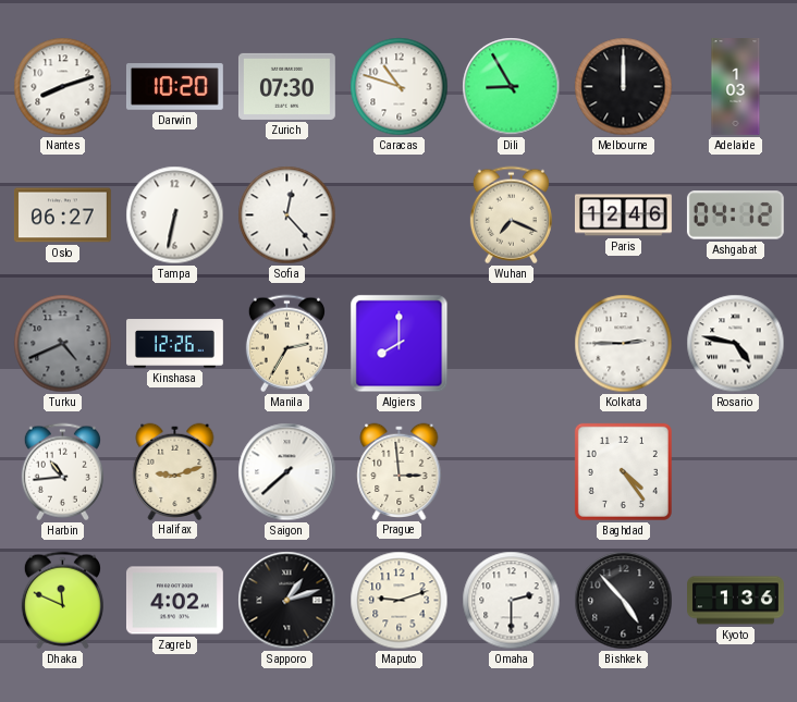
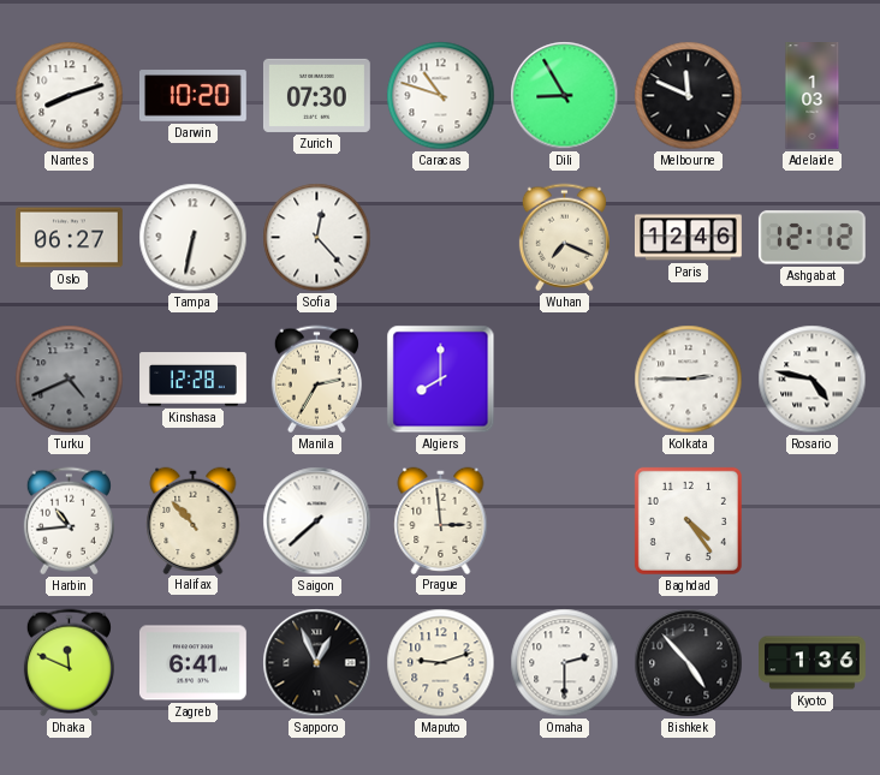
Melbourne: 12:00 -> 11:49 (689, 96)
Ashgabat: 04:12 -> 12:12 (811, 238)
Kinshasa: 12:26 -> 12:28 (194, 380)
Halifax: 9:12 -> 10:53 (194, 520)
Zagreb: 4:02 -> 6:41 (192, 663)
Sapporo: 1:12 -> 12:56 (317, 663)
